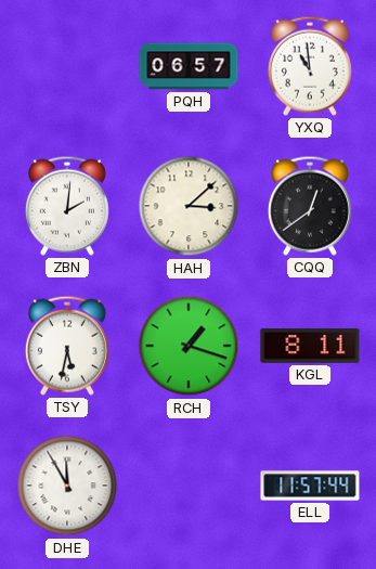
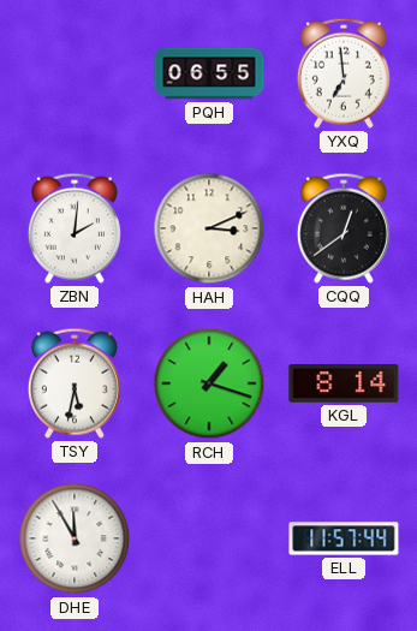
PQH: 06:57 -> 06:55 (209, 73)
YXQ: 10:59 -> 6:59 (344, 73)
HAH: 3:08 -> 3:11 (209, 228)
KGL: 8:11 -> 8:14 (344, 383)
